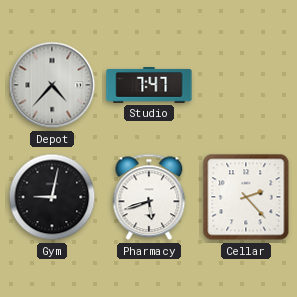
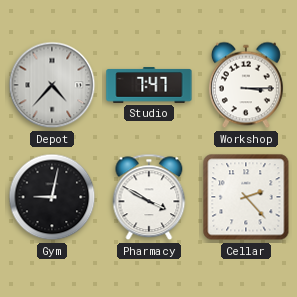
Workshop: none -> 3:15 (246, 85)
Pharmacy: 5:42 -> 3:50 (149, 197)
